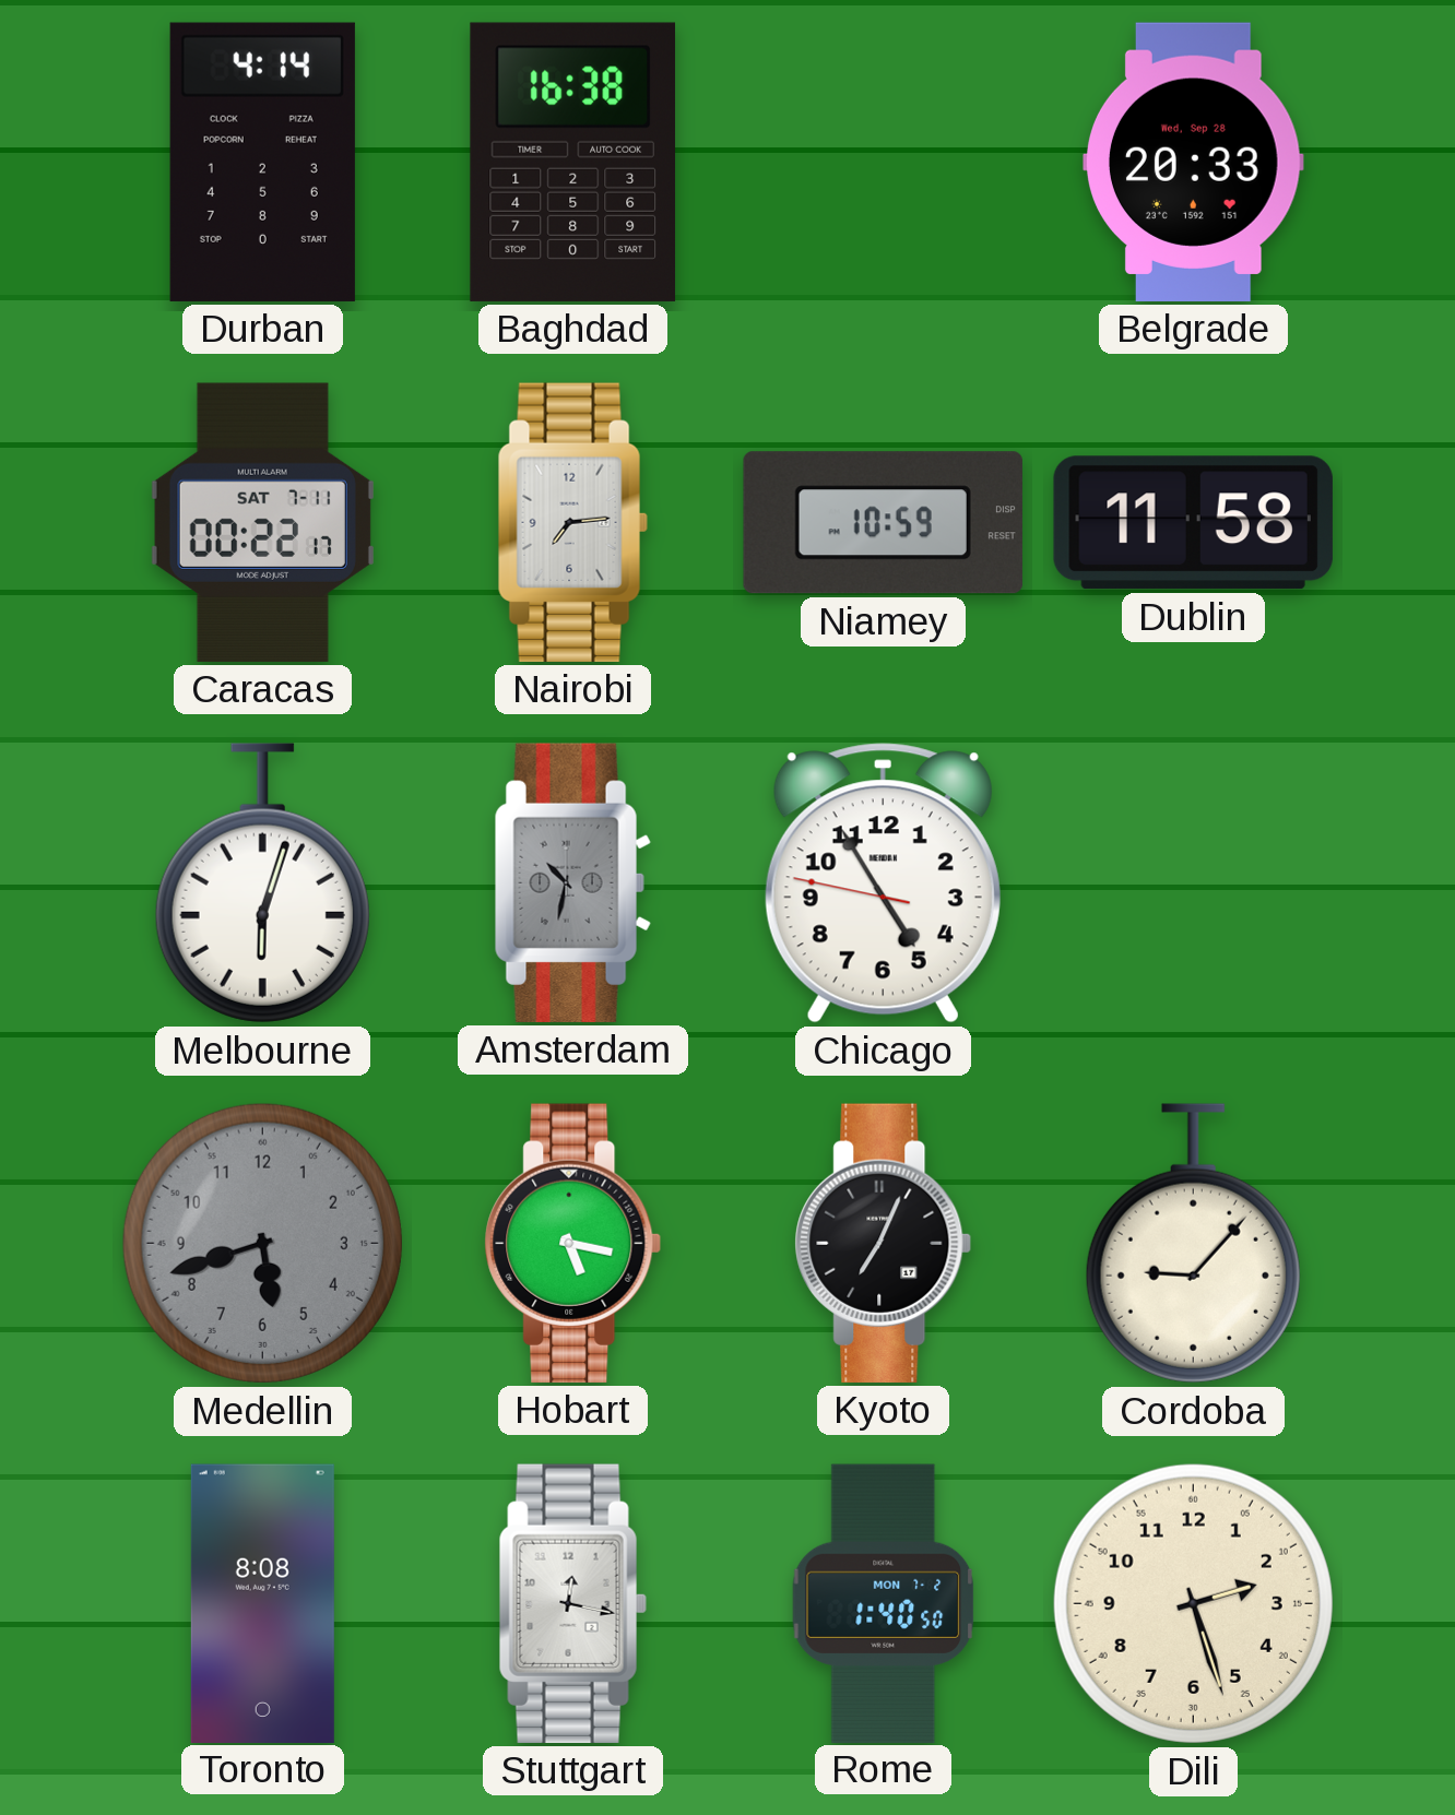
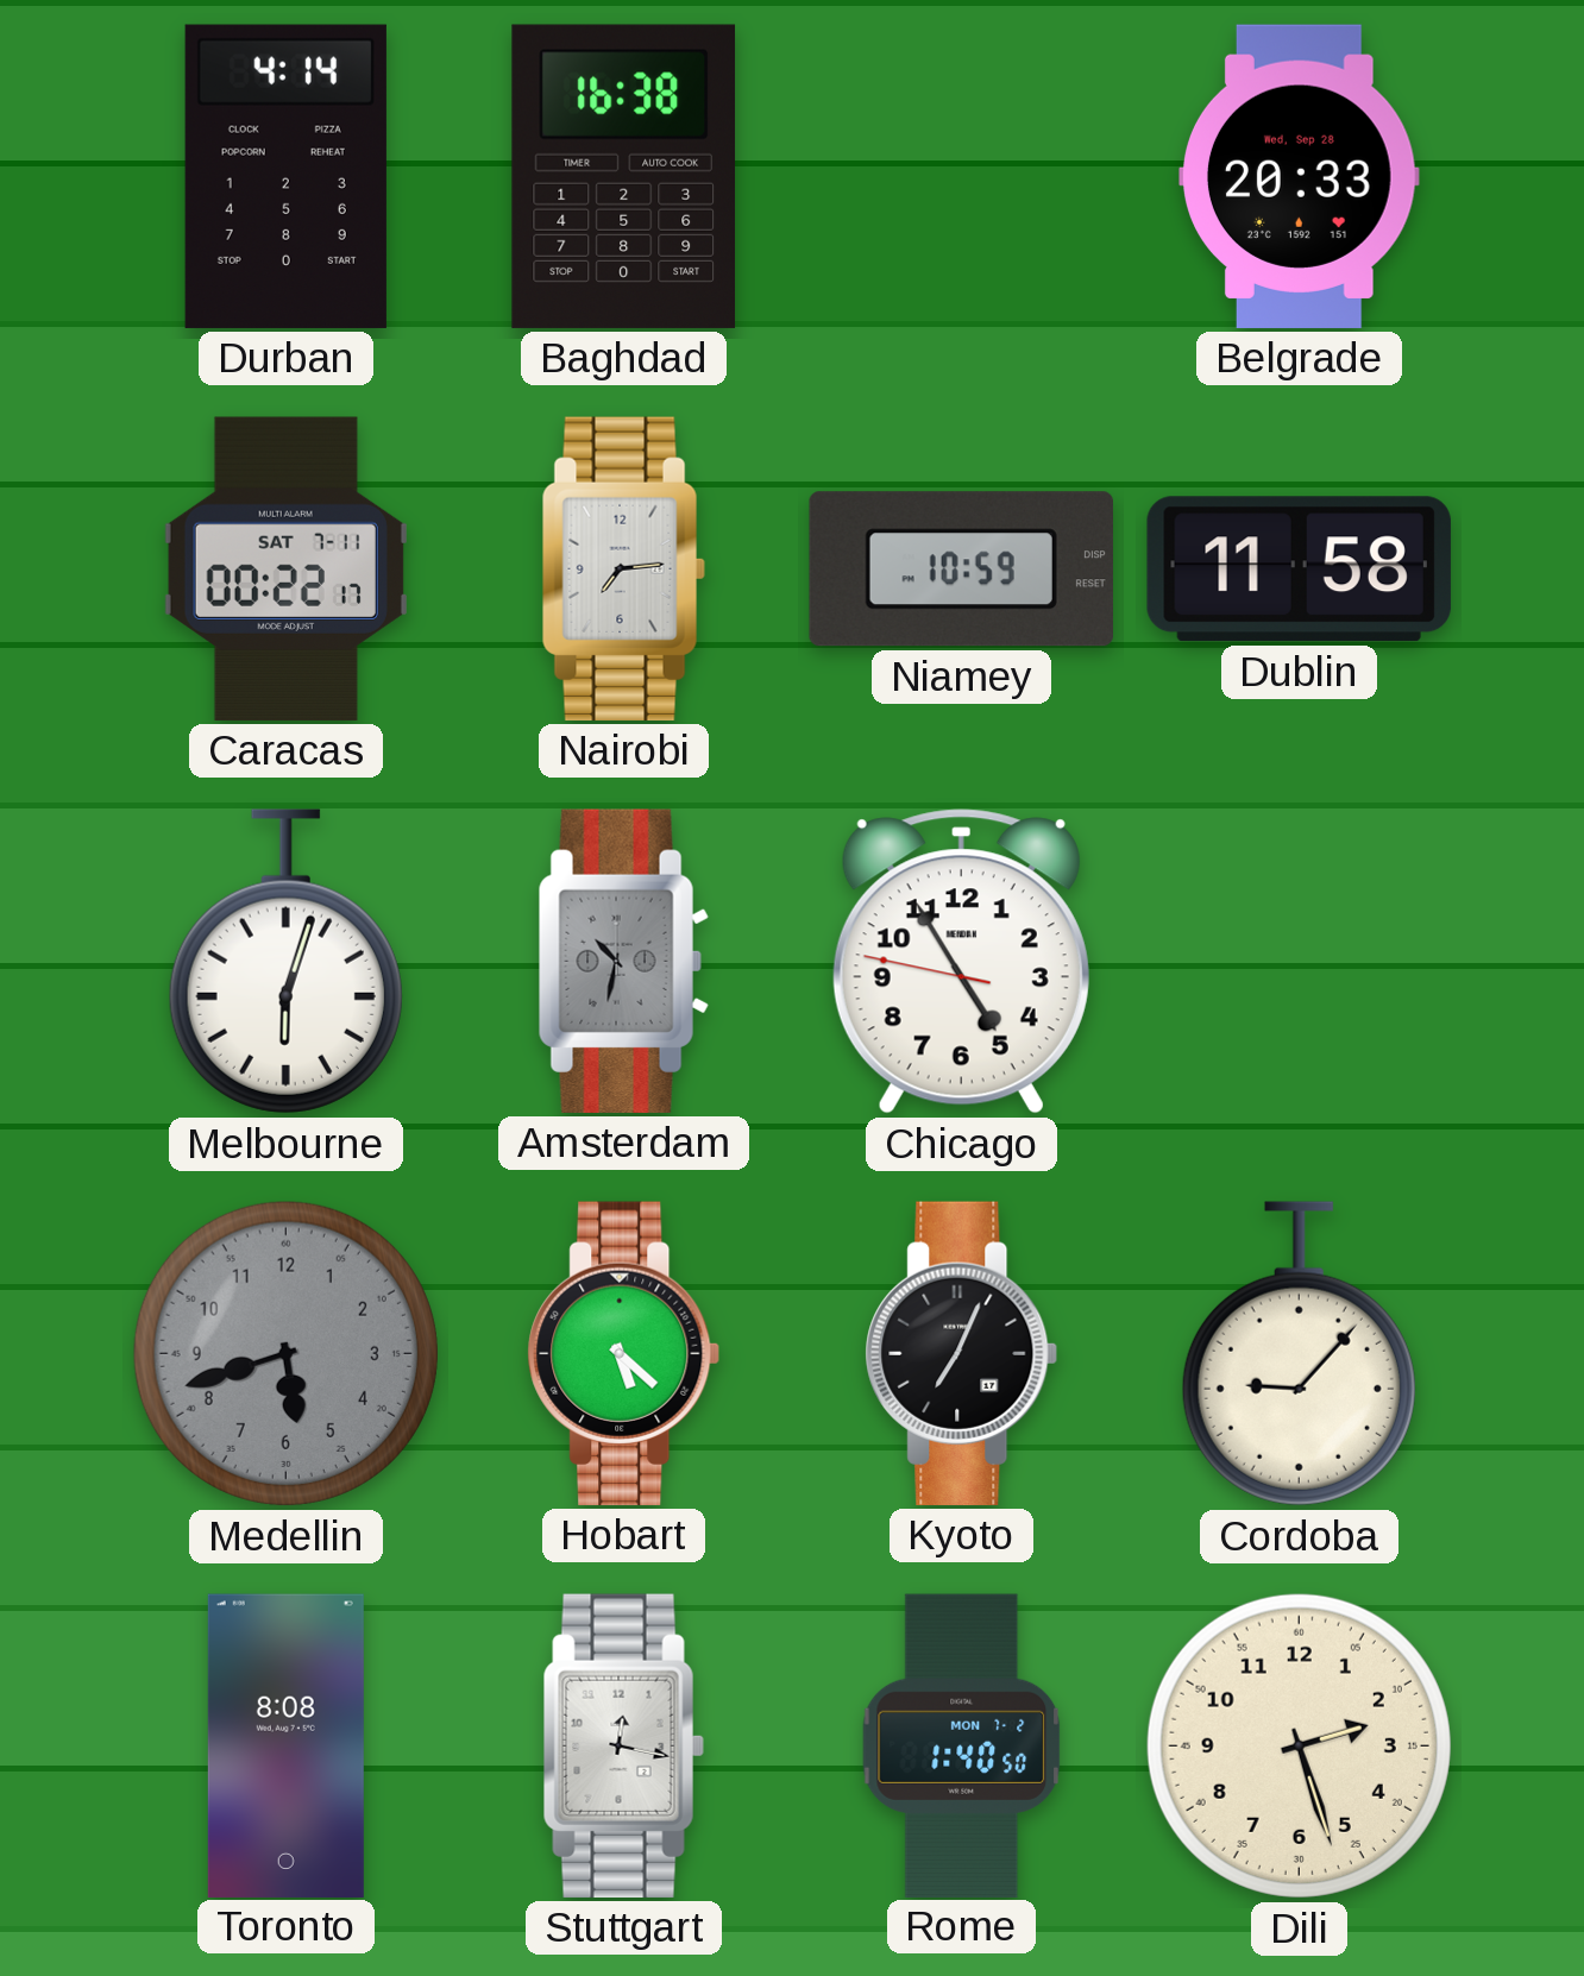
Hobart: 5:17 -> 5:22 (624, 1353)
